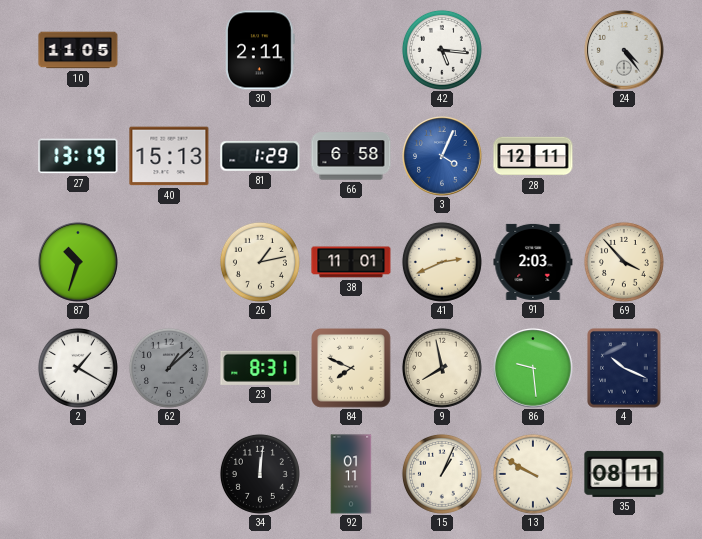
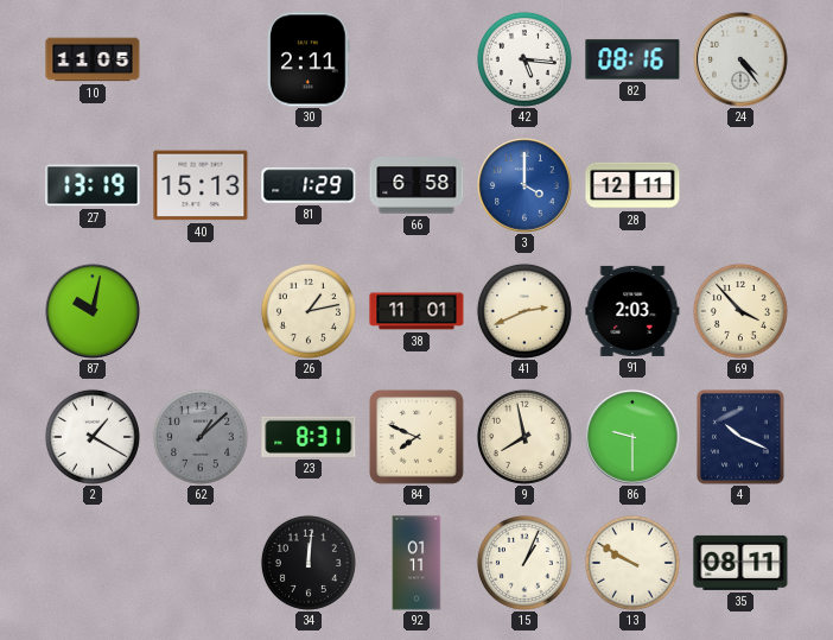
82: none -> 08:16 (632, 59)
3: 4:04 -> 4:00 (524, 185)
87: 10:33 -> 10:02 (93, 311)
86: 9:29 -> 9:30 (632, 437)
